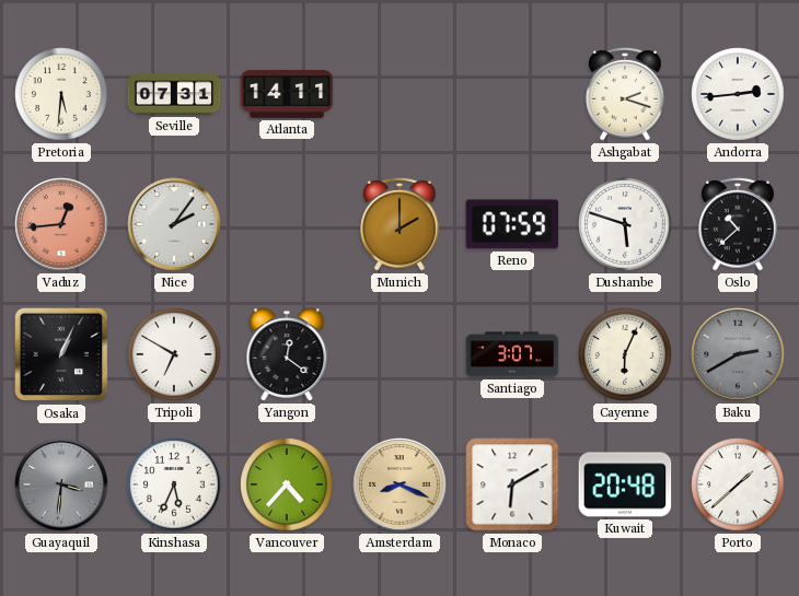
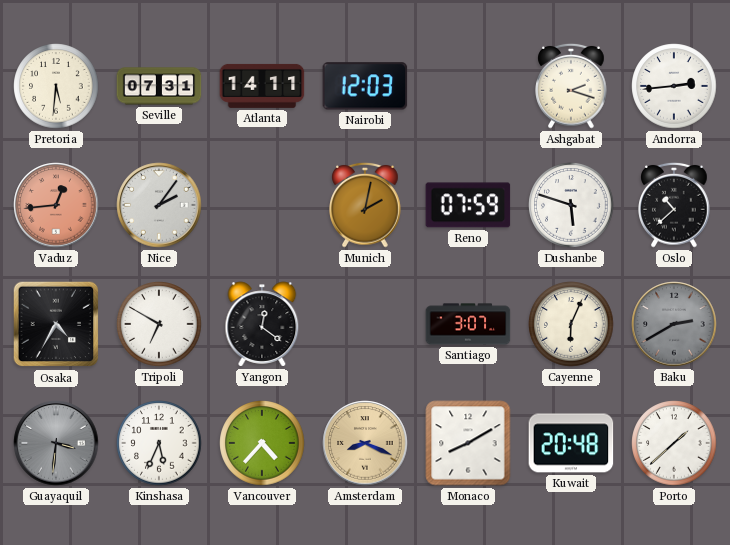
Nairobi: none -> 12:03 (365, 86)
Munich: 2:00 -> 2:02 (365, 205)
Osaka: 1:04 -> 4:35 (56, 324)
Monaco: 6:10 -> 8:10 (468, 443)
